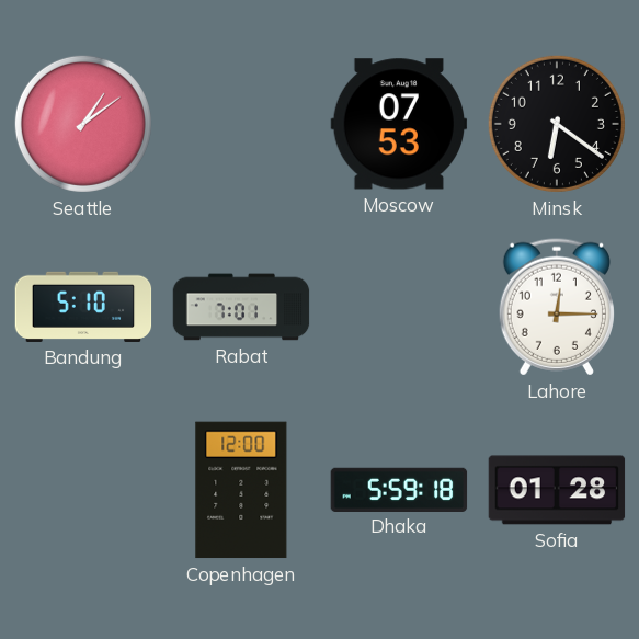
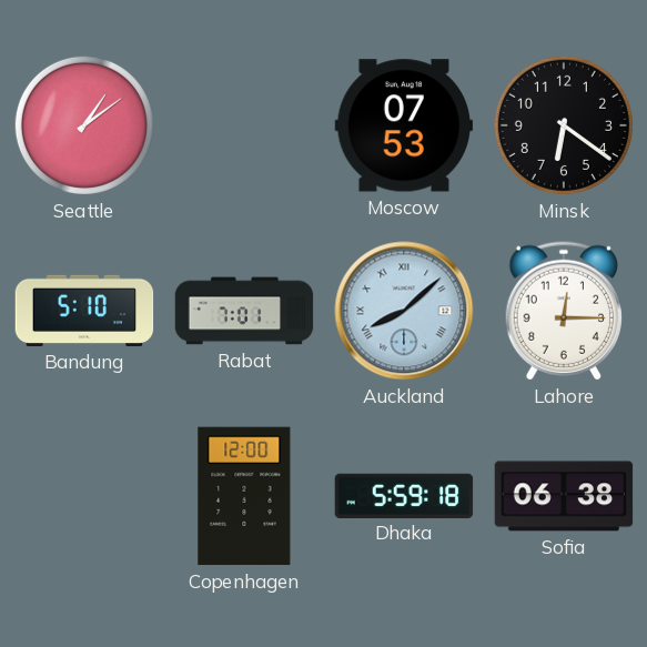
Auckland: none -> 8:08 (404, 311)
Sofia: 01:28 -> 06:38 (564, 496)
